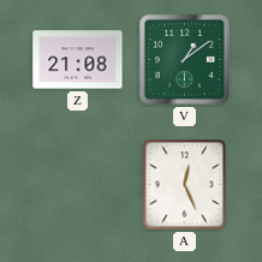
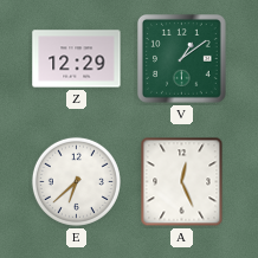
Z: 21:08 -> 12:29 (77, 59)
E: none -> 6:38 (76, 181)
